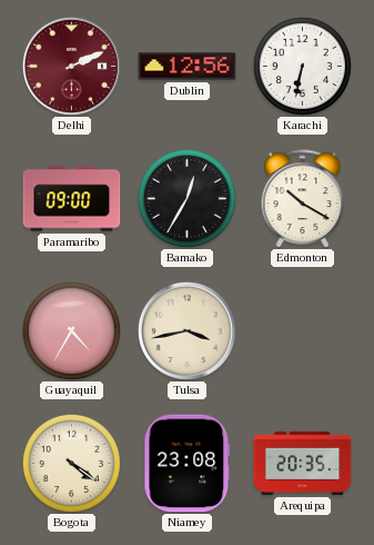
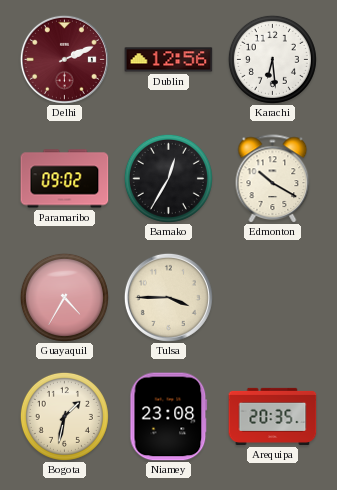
Karachi: 6:32 -> 6:29 (272, 59)
Paramaribo: 09:00 -> 09:02 (65, 179)
Tulsa: 3:43 -> 3:45 (168, 297)
Bogota: 4:21 -> 1:32 (64, 416)
